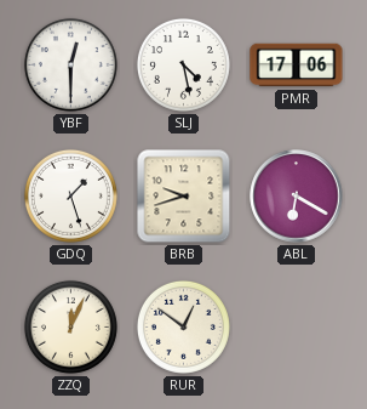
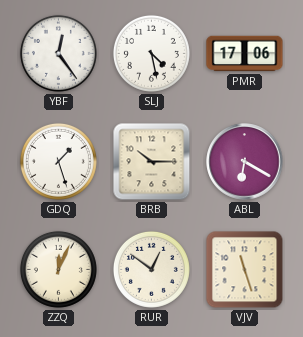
YBF: 12:30 -> 12:24 (58, 53)
BRB: 9:42 -> 10:15 (152, 162)
VJV: none -> 11:27 (245, 270)
